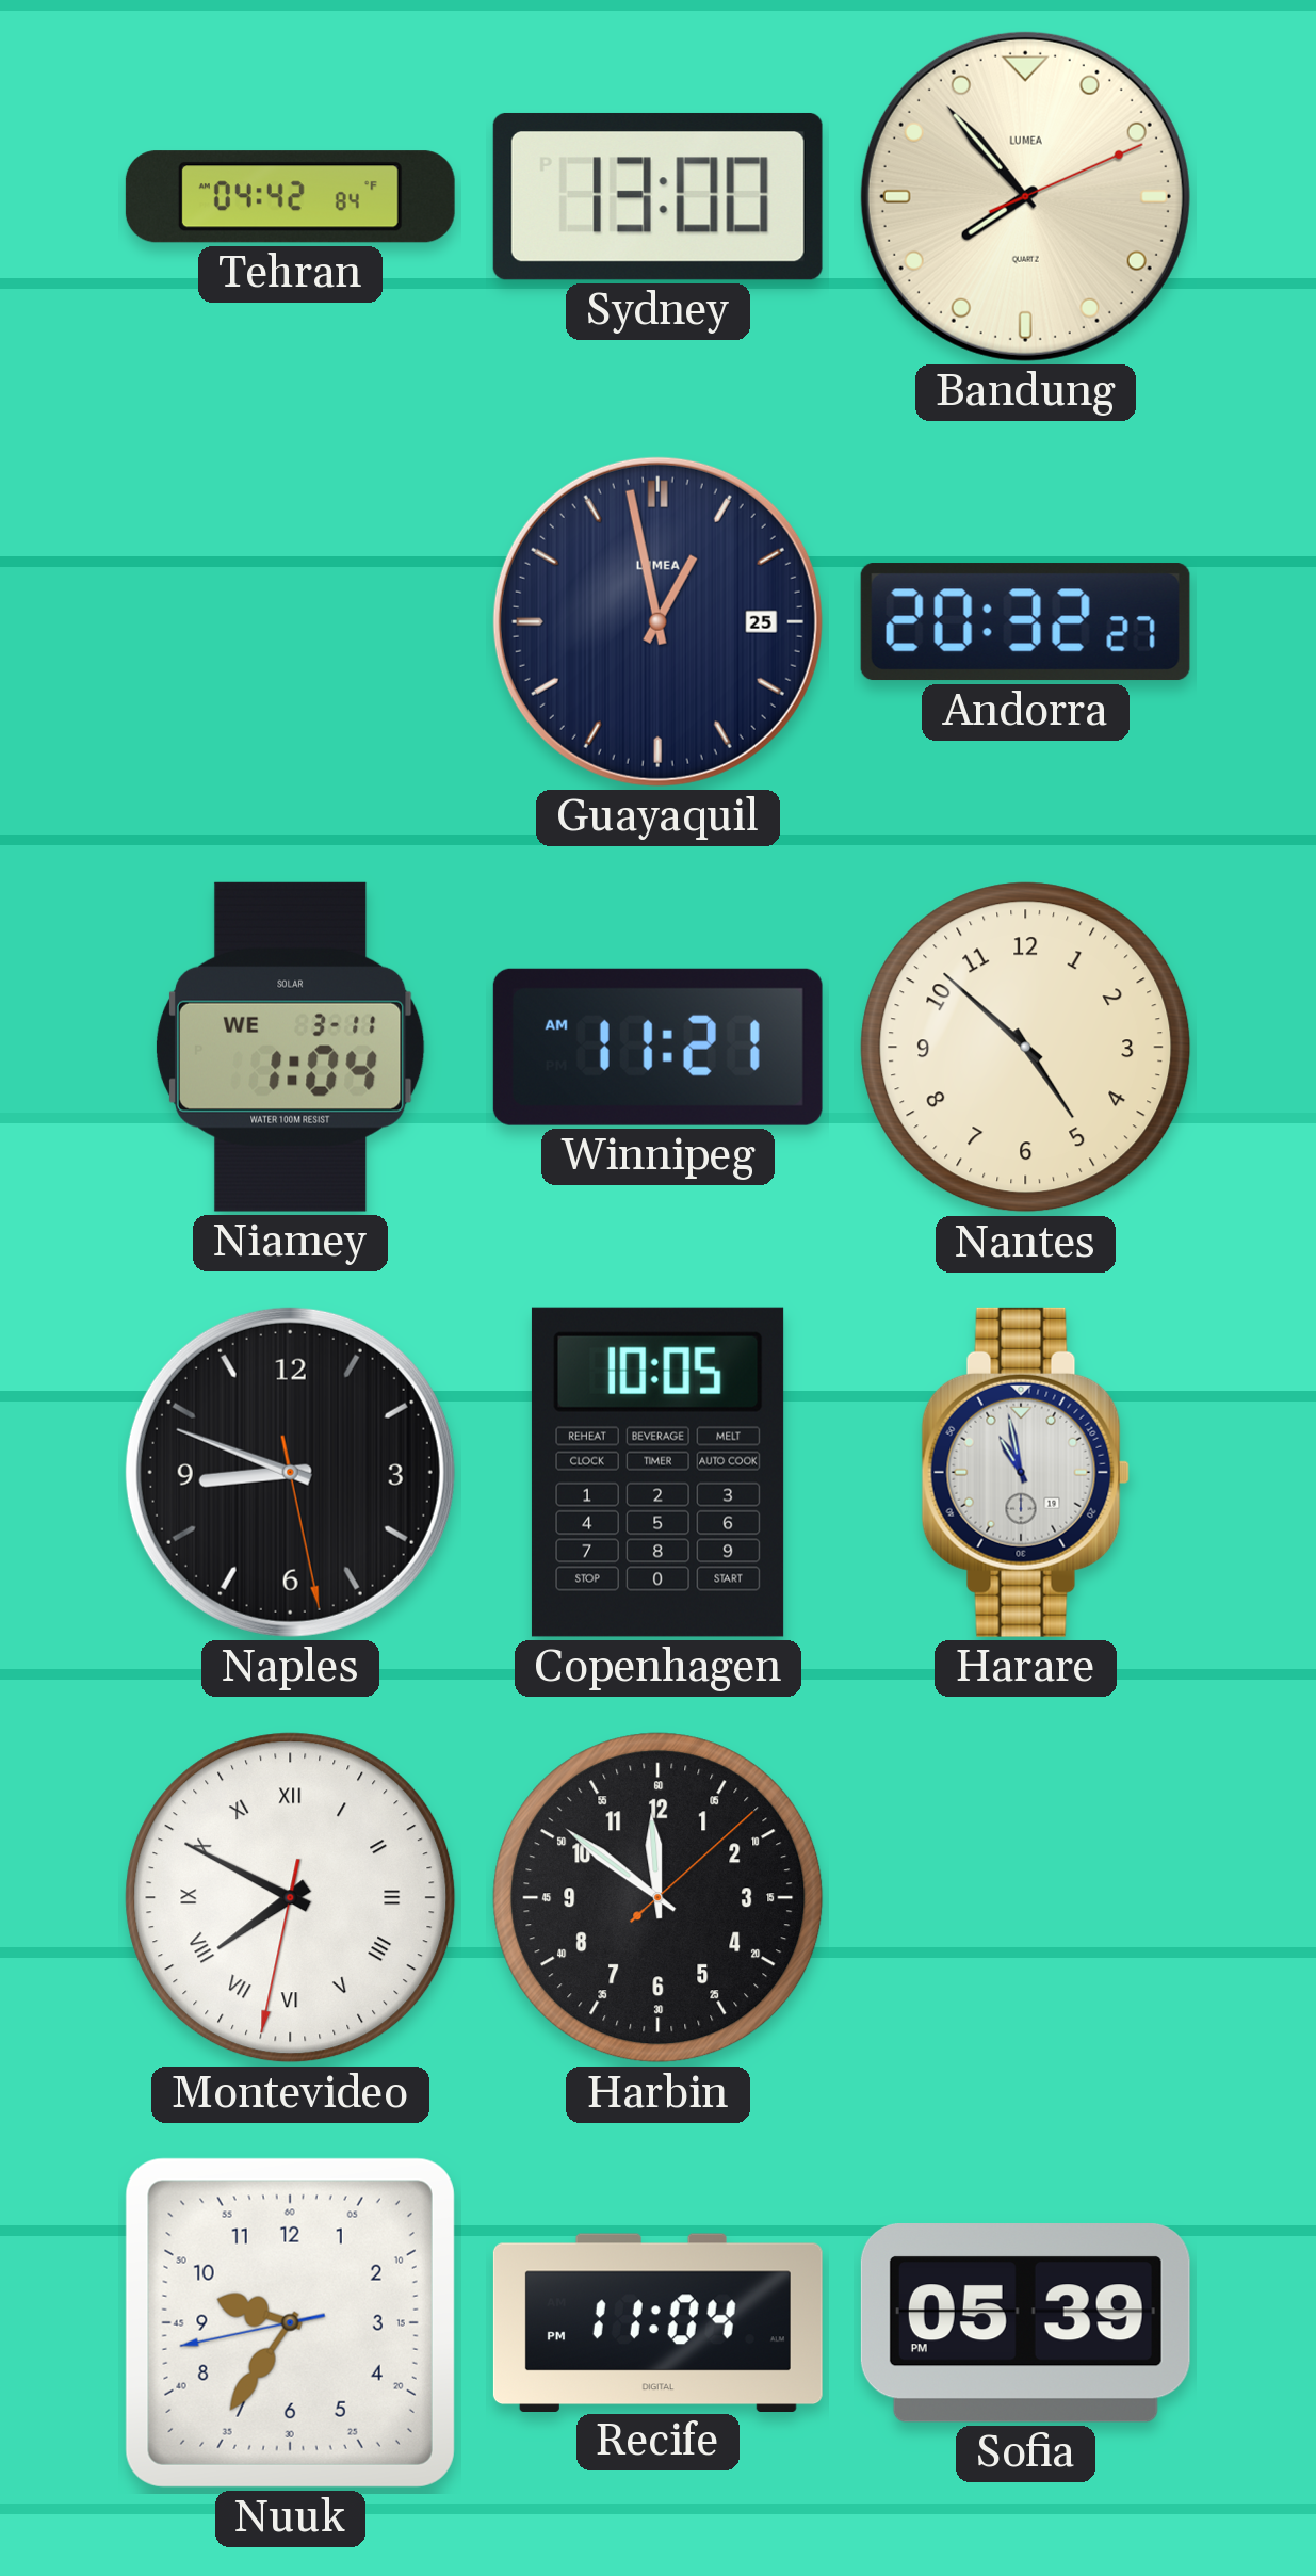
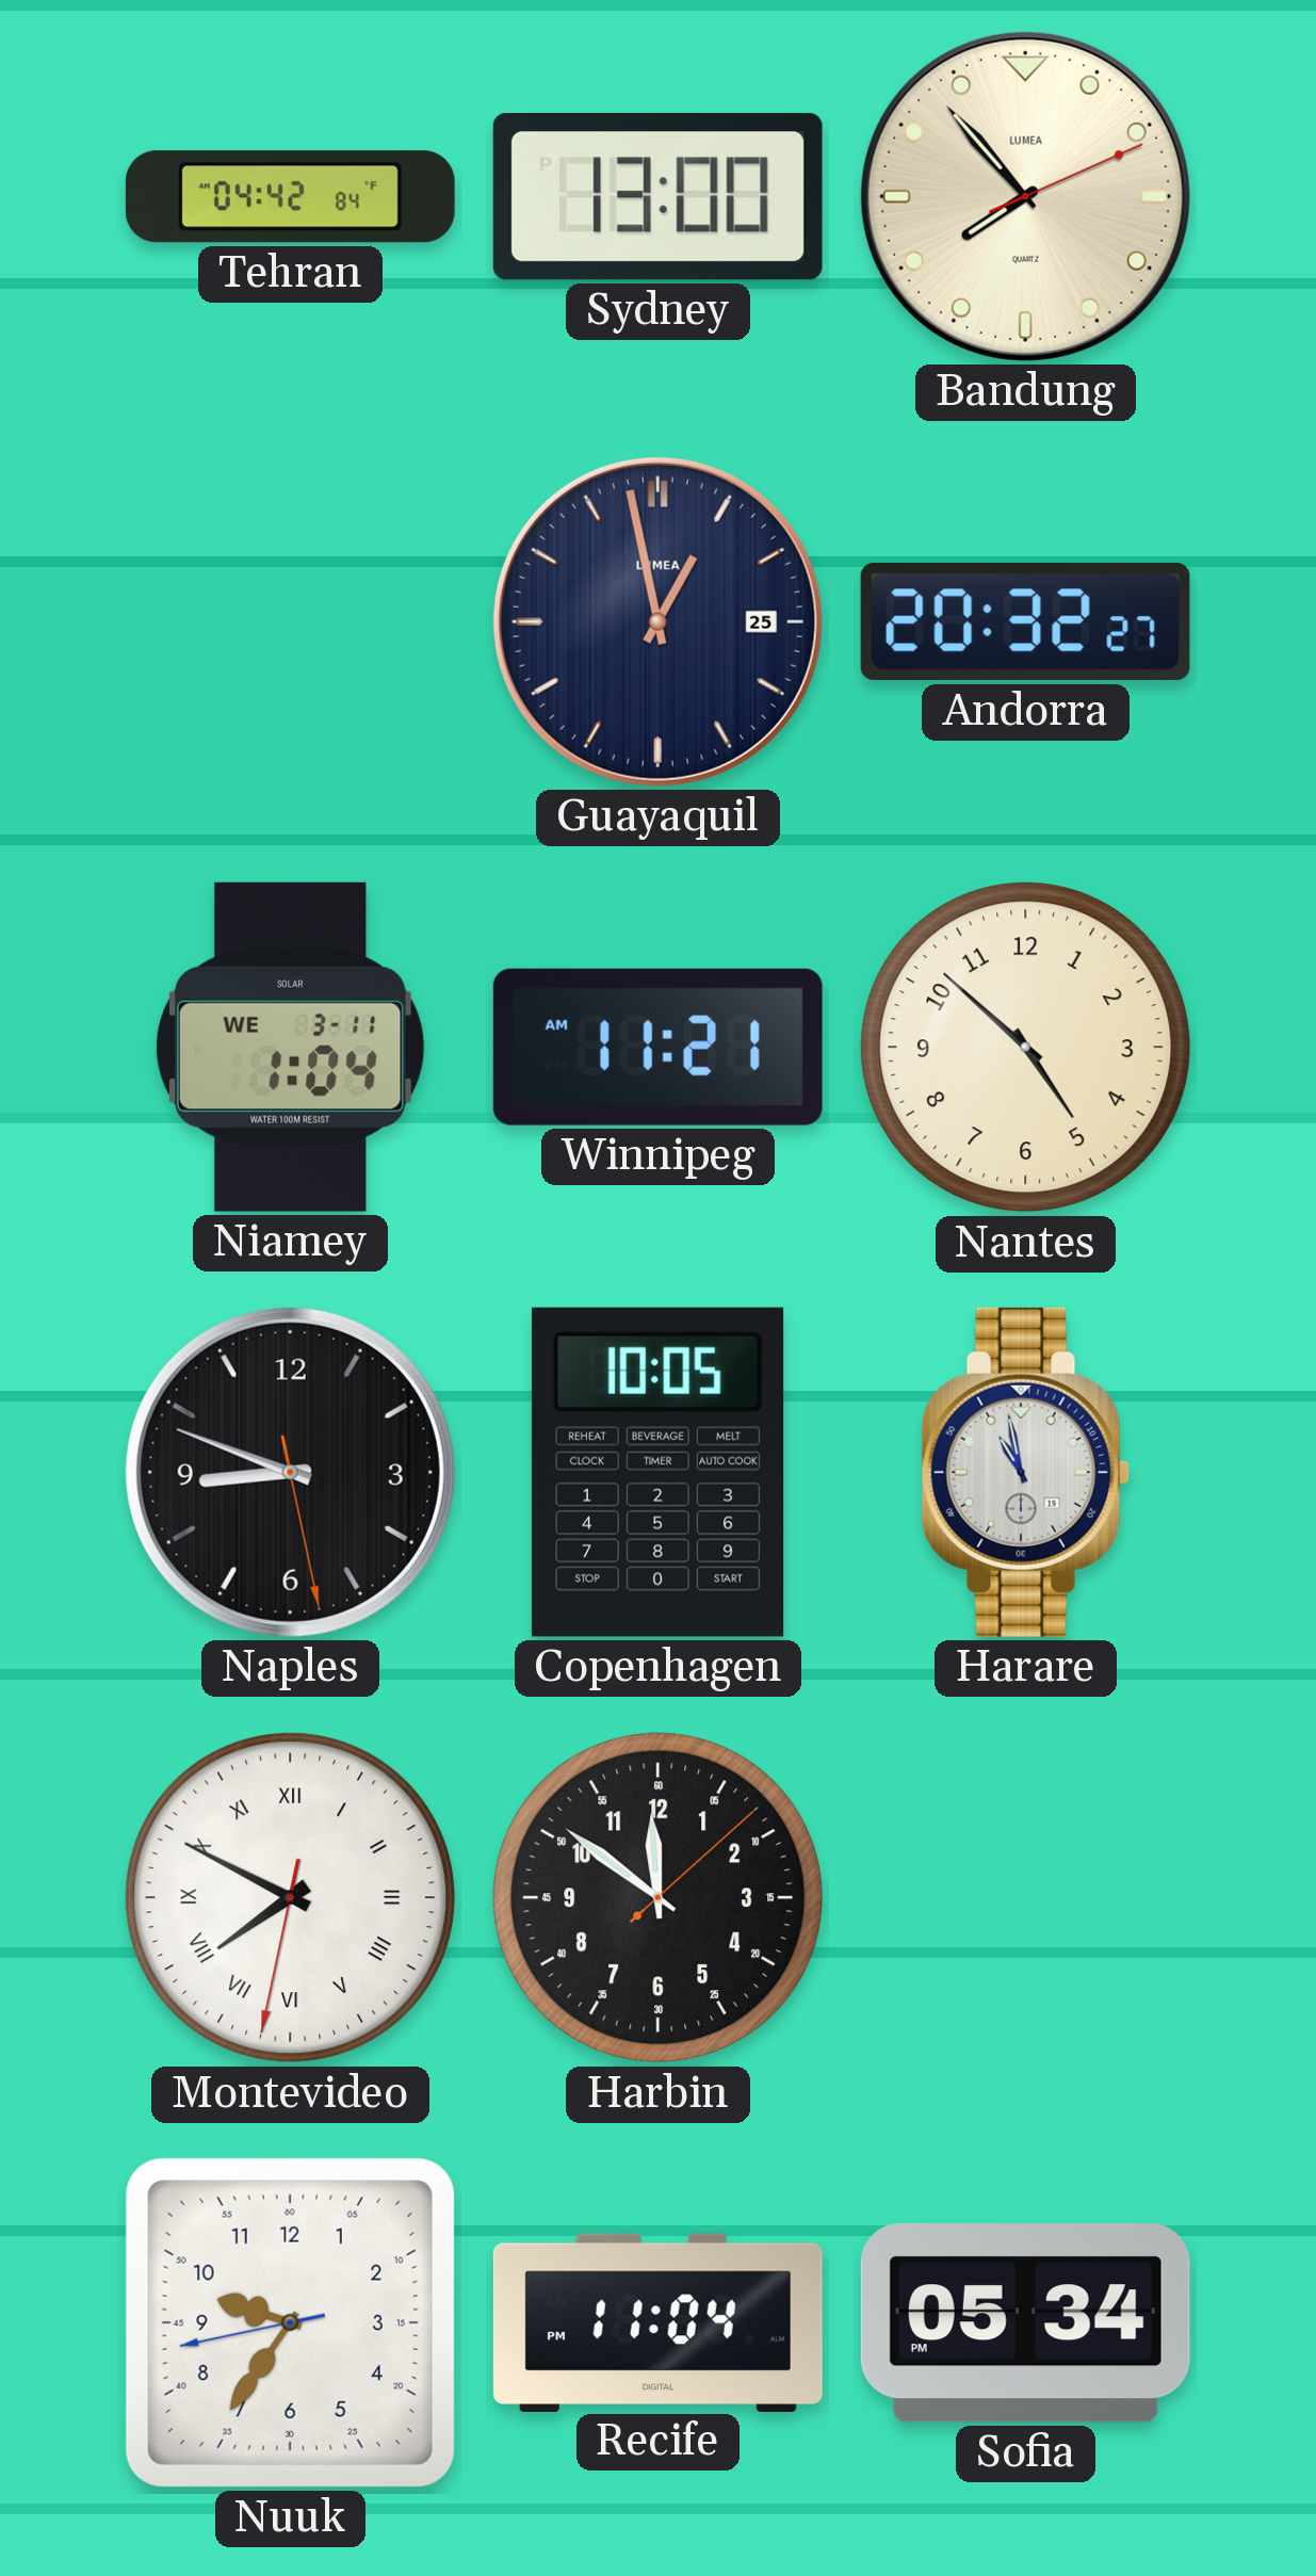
Sofia: 05:39 -> 05:34 (1025, 2323)
